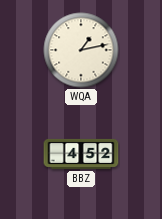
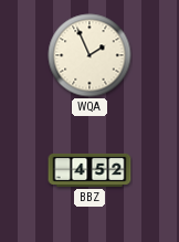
WQA: 1:13 -> 1:56 (89, 55)
